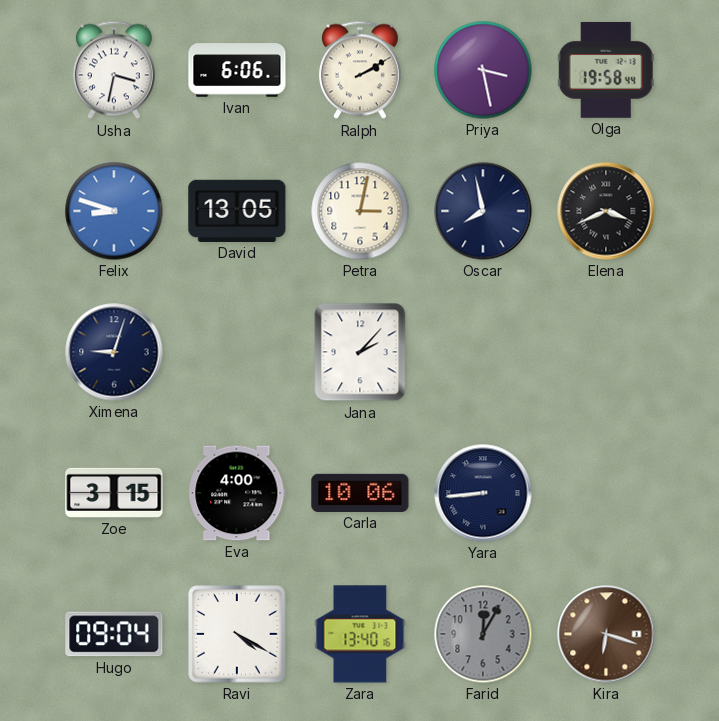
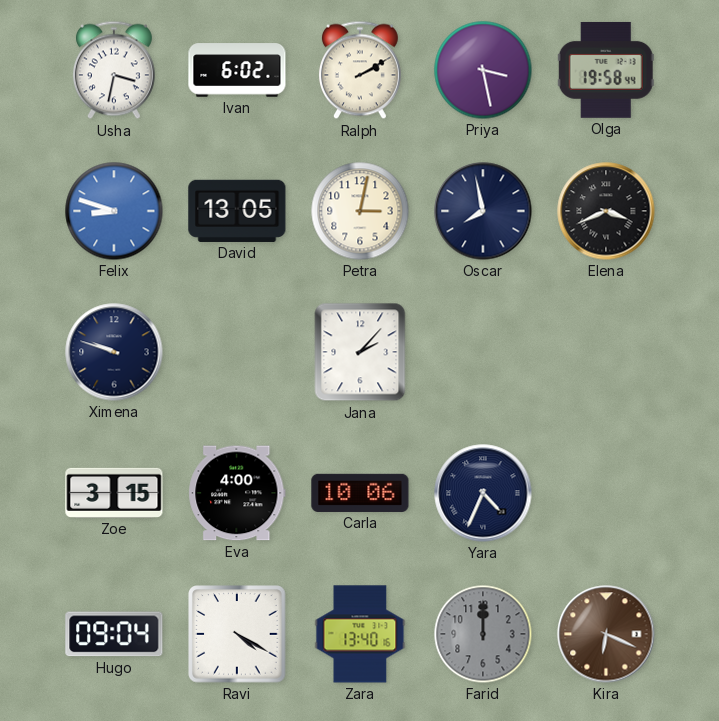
Ivan: 6:06 -> 6:02 (237, 70)
Ximena: 9:03 -> 9:48 (114, 352)
Yara: 8:44 -> 4:34 (483, 493)
Farid: 12:05 -> 12:00 (483, 634)
Kira: 6:18 -> 6:19 (606, 634)
